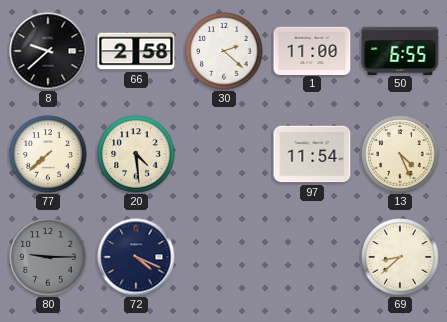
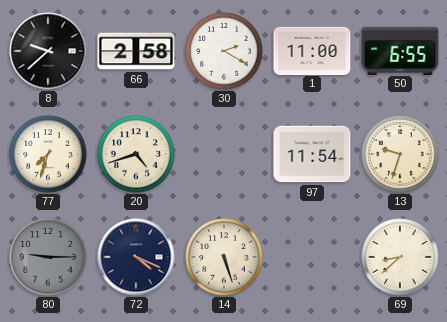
30: 2:22 -> 2:20 (224, 51)
77: 7:38 -> 7:33 (48, 154)
20: 4:29 -> 4:42 (136, 154)
13: 4:26 -> 9:33 (400, 154)
14: none -> 5:27 (224, 257)
